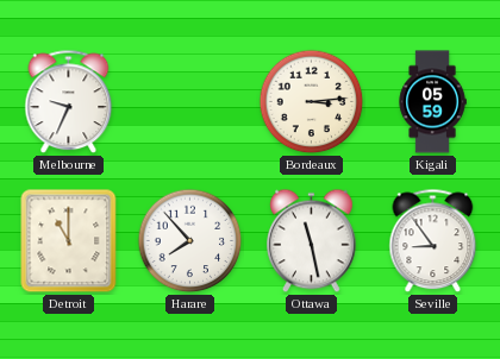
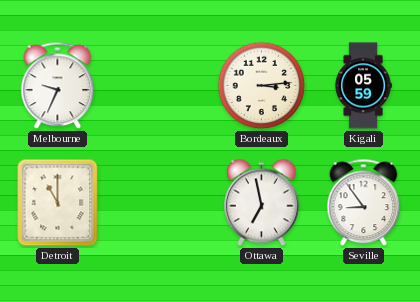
Harare: 7:53 -> none (190, 241)
Ottawa: 11:28 -> 6:58 (262, 203)
